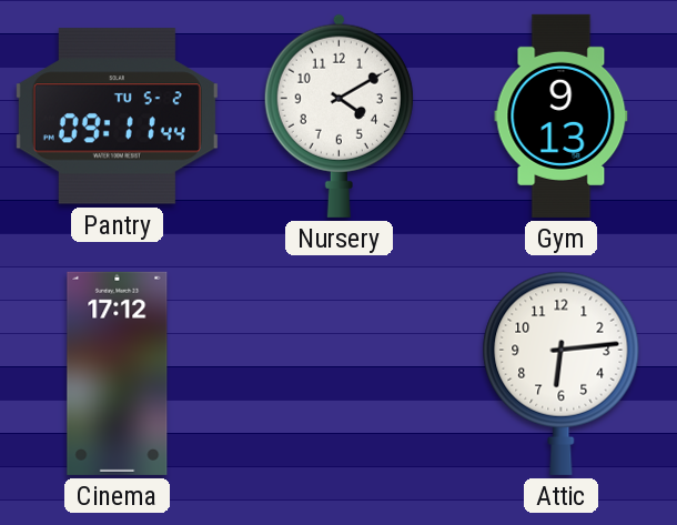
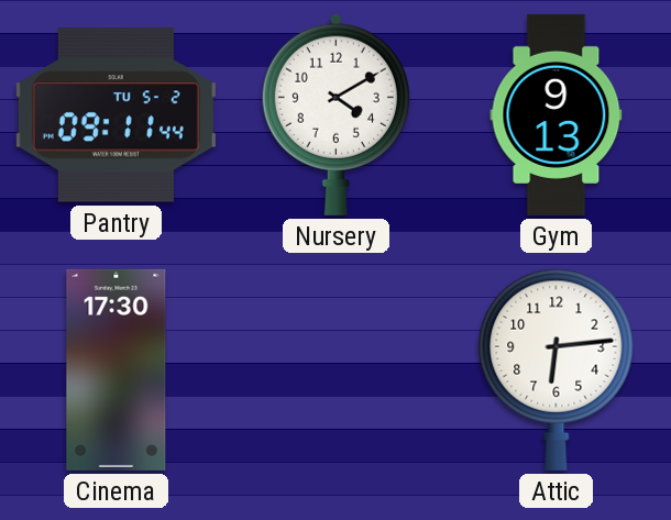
Cinema: 17:12 -> 17:30 (117, 369)
